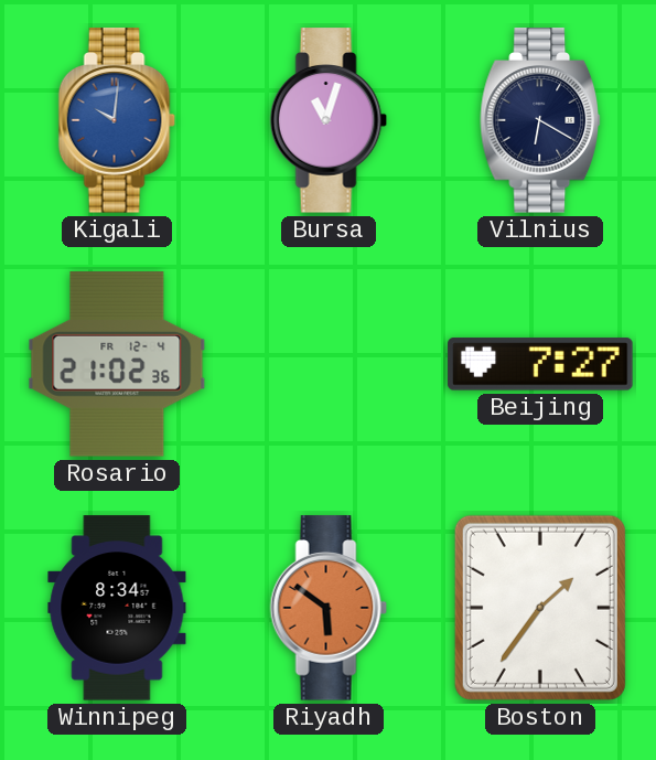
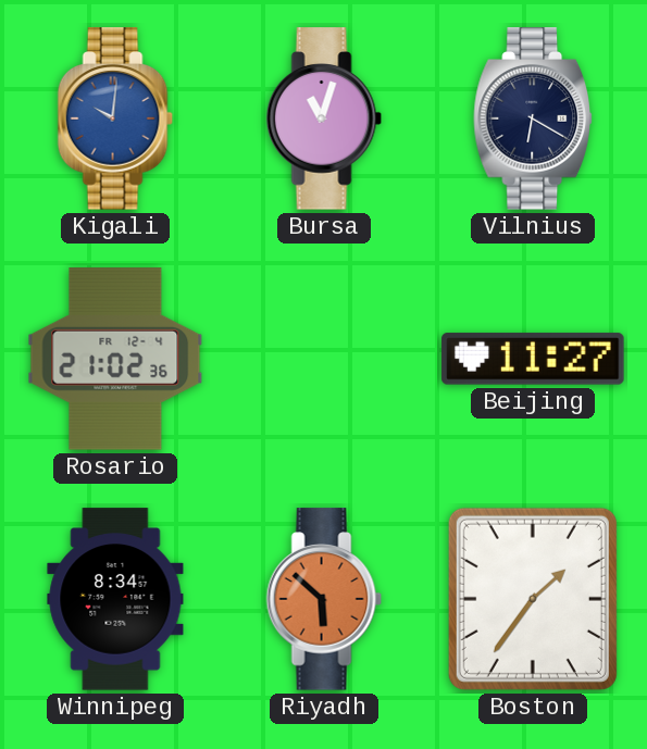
Beijing: 7:27 -> 11:27 (533, 359)
Riyadh: 5:51 -> 5:52 (324, 599)
